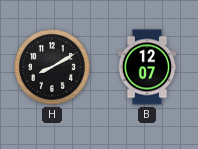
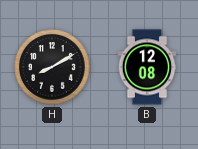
B: 12:07 -> 12:08 (147, 67)
